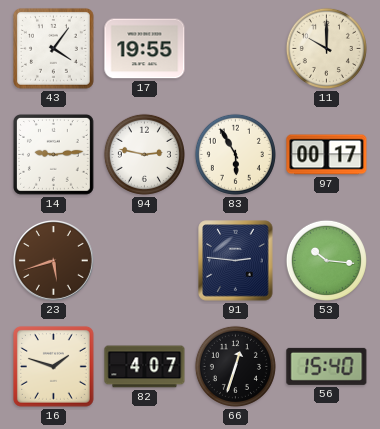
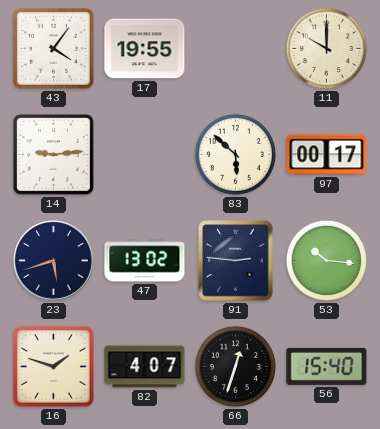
94: 2:47 -> none (144, 154)
83: 5:55 -> 5:52 (235, 154)
23 dial: brown -> navy (53, 260)
47: none -> 13:02 (145, 261)
